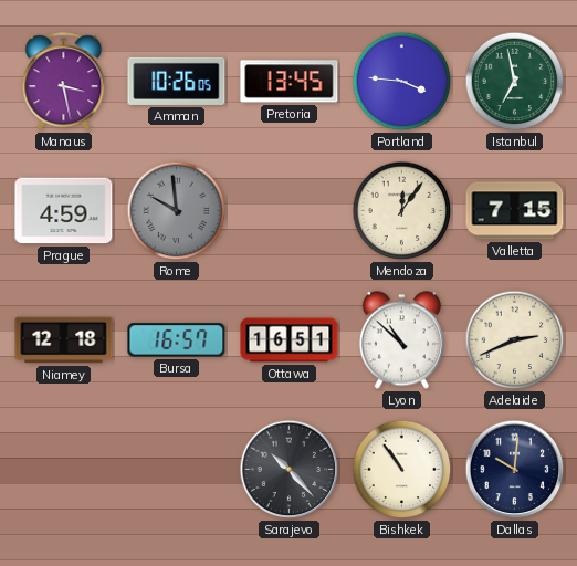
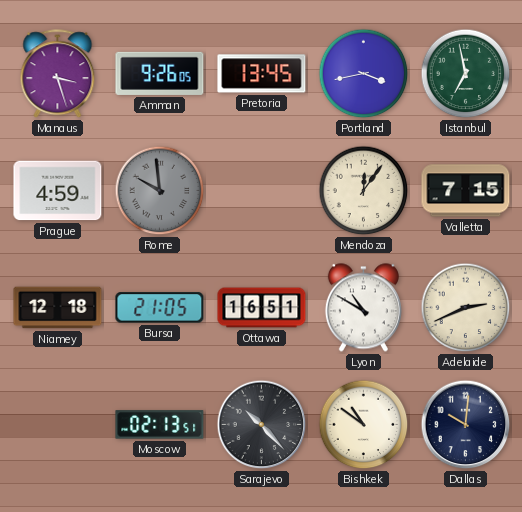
Manaus: 3:28 -> 3:27 (58, 74)
Amman: 10:26 -> 9:26 (160, 73)
Portland: 3:46 -> 3:43 (364, 74)
Bursa: 16:57 -> 21:05 (160, 308)
Lyon: 10:52 -> 10:50 (363, 308)
Moscow: none -> 02:13 (160, 425)
Bishkek: 10:54 -> 10:51 (364, 425)
